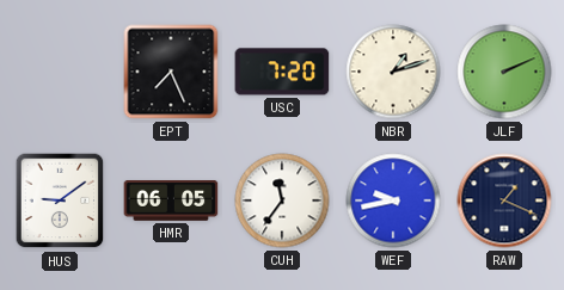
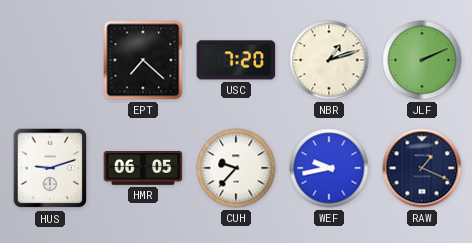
EPT: 7:26 -> 7:22 (143, 60)
HUS: 9:09 -> 9:12 (50, 168)
CUH: 11:36 -> 9:37 (236, 168)
